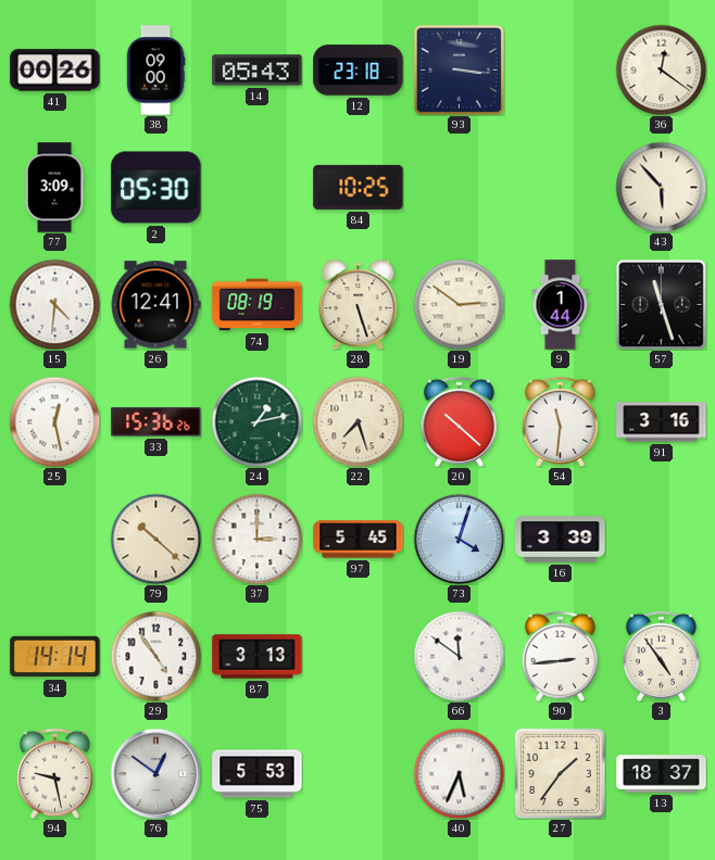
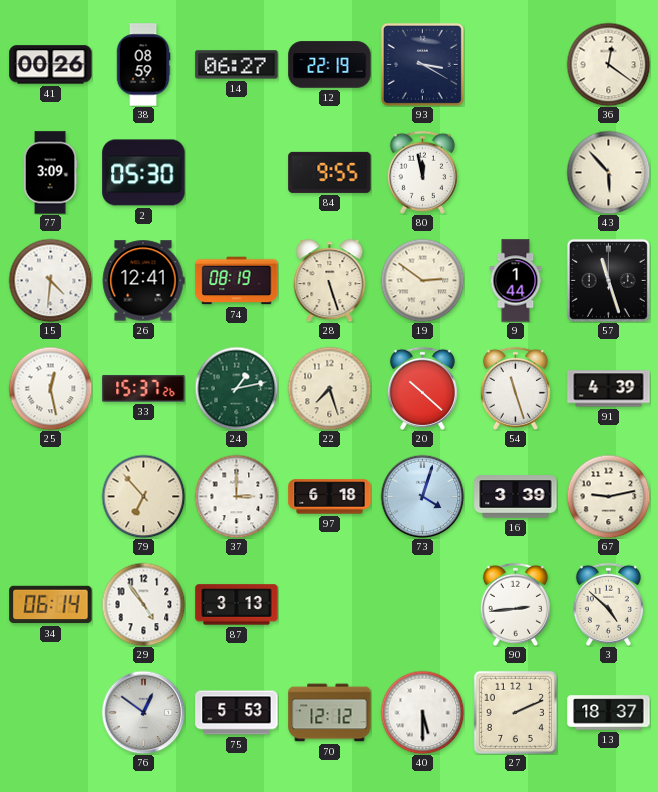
38: 09:00 -> 08:59 (143, 65)
14: 05:43 -> 06:27 (237, 65)
12: 23:18 -> 22:19 (330, 65)
93: 3:16 -> 3:20 (422, 64)
84: 10:25 -> 9:55 (330, 172)
80: none -> 11:58 (422, 172)
33: 15:36 -> 15:37 (144, 389)
54: 11:31 -> 11:27 (515, 388)
91: 3:16 -> 4:39 (609, 389)
79: 10:22 -> 6:53 (143, 496)
97: 5:45 -> 6:18 (330, 497)
67: none -> 9:13 (608, 496)
34: 14:14 -> 06:14 (51, 605)
66: 11:51 -> none (459, 656)
3: 4:54 -> 4:52 (608, 604)
94: 9:28 -> none (54, 773)
70: none -> 12:12 (330, 713)
40: 5:34 -> 5:30 (422, 712)
27: 1:36 -> 2:11 (515, 712)
